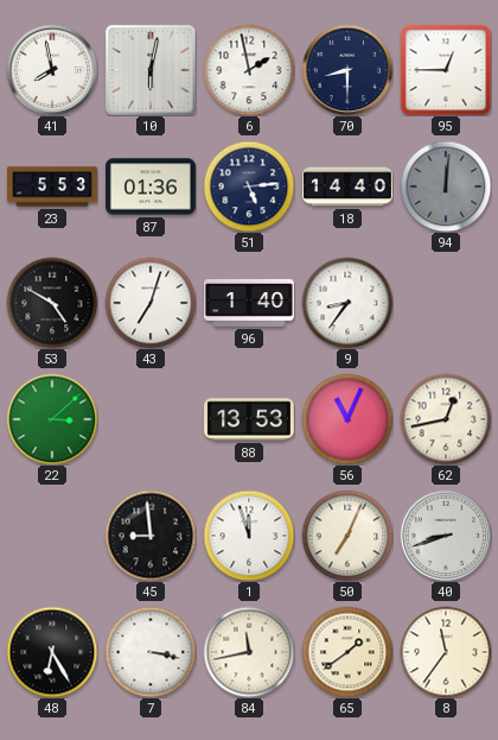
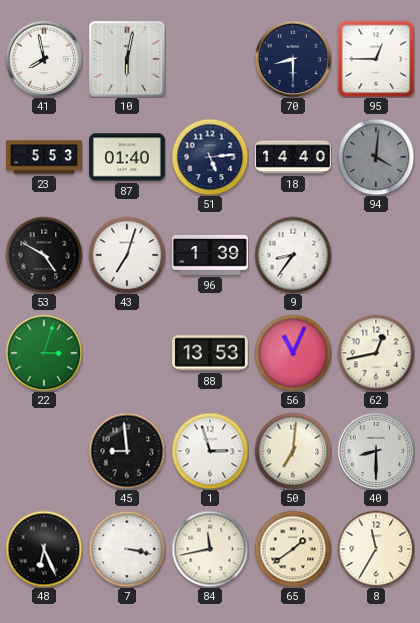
6: 1:58 -> none (249, 70)
87: 01:36 -> 01:40 (128, 157)
94: 12:01 -> 4:01 (376, 157)
96: 1:40 -> 1:39 (211, 255)
22: 3:08 -> 3:03 (44, 353)
1: 11:57 -> 2:57 (210, 451)
50: 7:04 -> 7:01 (293, 451)
40: 8:42 -> 8:30 (376, 451)
48: 6:25 -> 6:26 (44, 549)
8: 11:36 -> 11:35 (376, 549)
